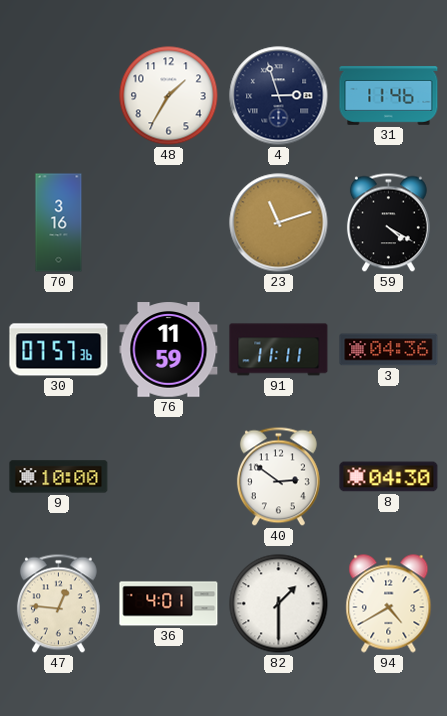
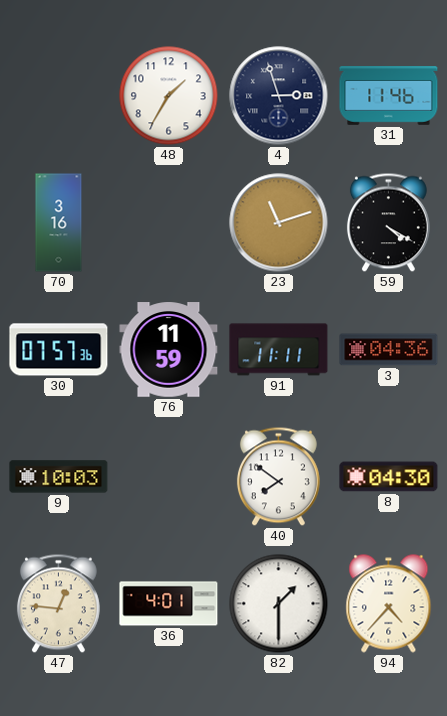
9: 10:00 -> 10:03 (59, 477)
40: 2:51 -> 7:51 (278, 477)
94: 4:40 -> 4:37 (389, 604)
